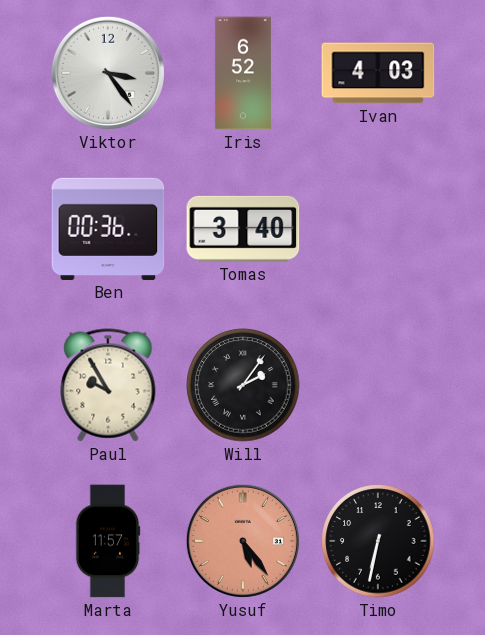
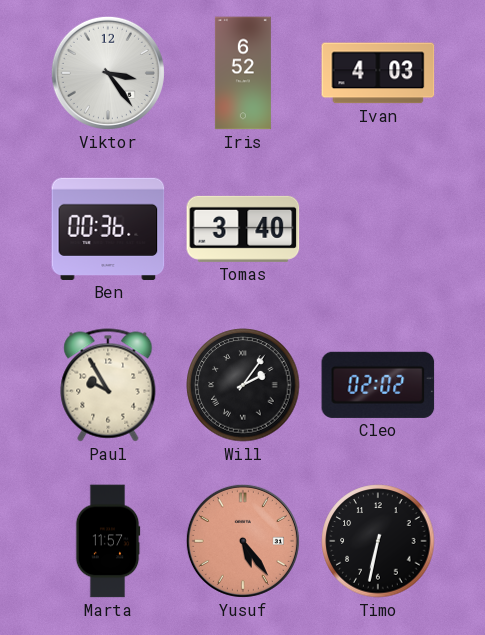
Cleo: none -> 02:02 (378, 385)
